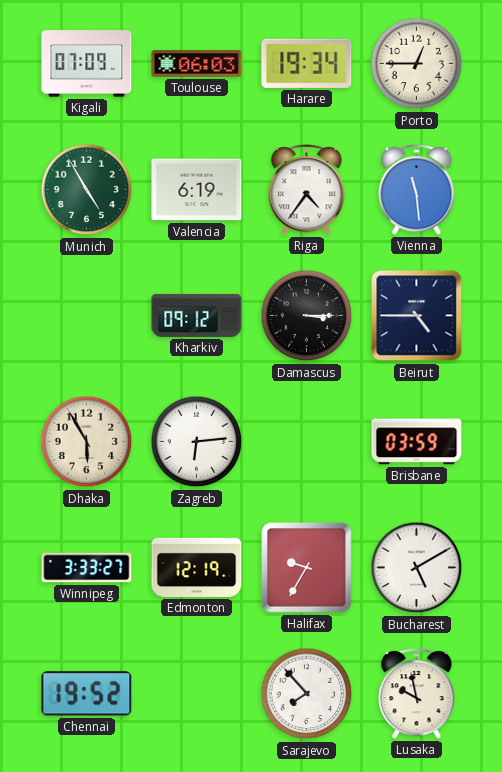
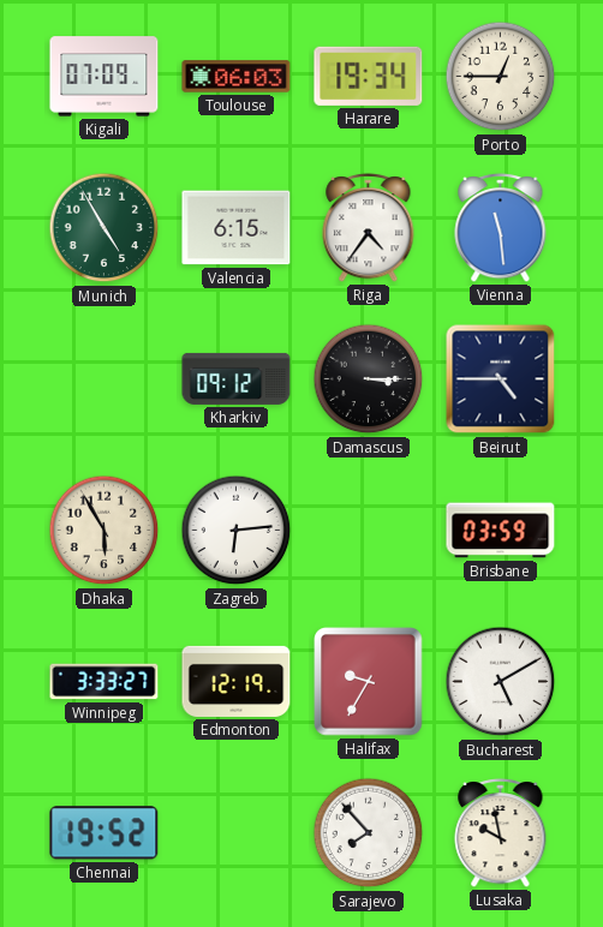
Valencia: 6:19 -> 6:15 (237, 228)
